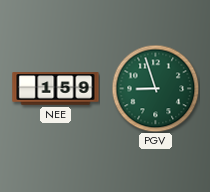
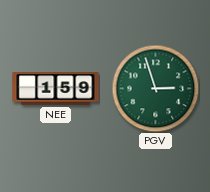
PGV: 8:57 -> 2:57 (155, 88)
